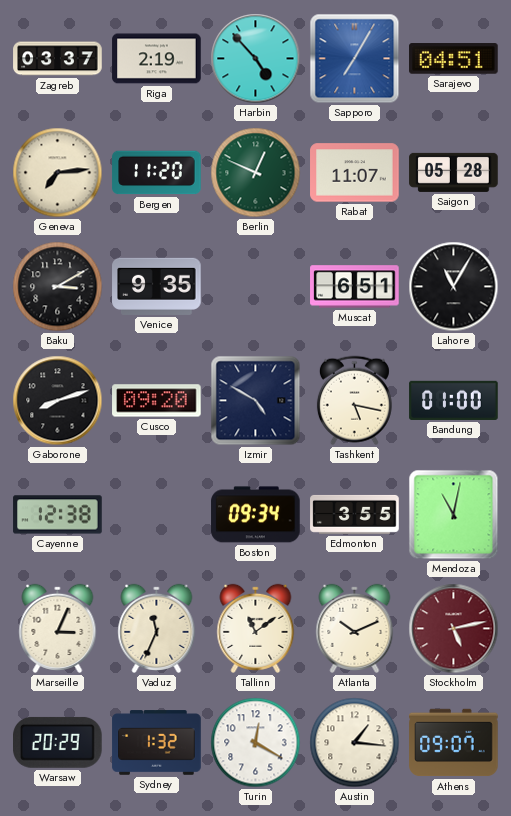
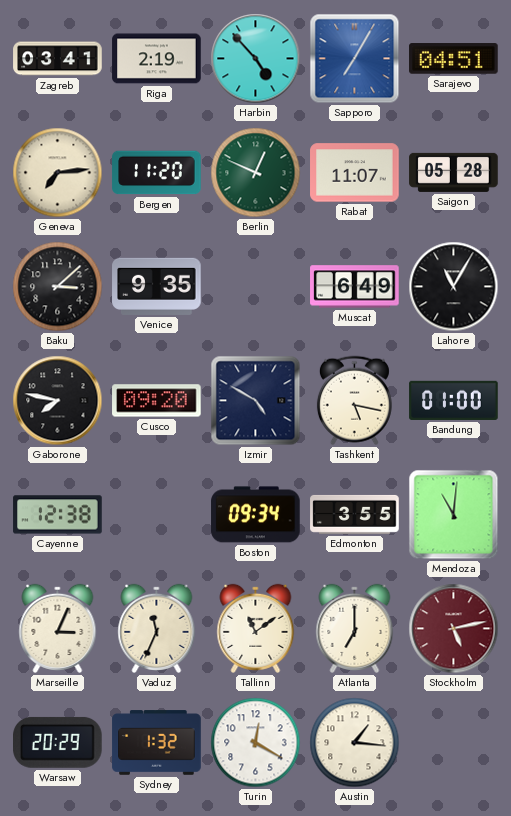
Zagreb: 03:37 -> 03:41 (58, 59)
Baku: 3:10 -> 3:08 (58, 287)
Muscat: 6:51 -> 6:49 (355, 287)
Gaborone: 8:12 -> 7:47 (58, 401)
Mendoza: 11:02 -> 11:01 (454, 515)
Atlanta: 10:11 -> 7:00 (355, 628)
Athens: 09:07 -> none (454, 743)
